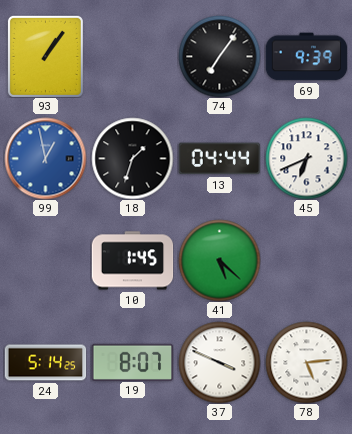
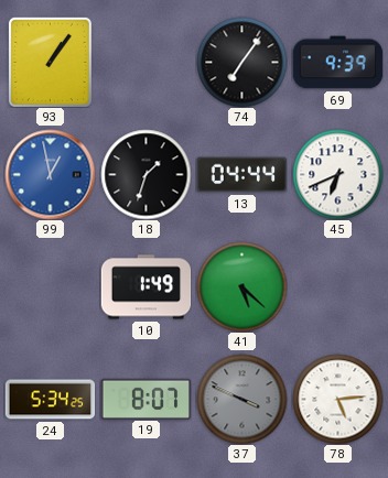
10: 1:45 -> 1:49 (145, 287)
24: 5:14 -> 5:34 (50, 400)
37 dial: white -> grey (241, 399)
